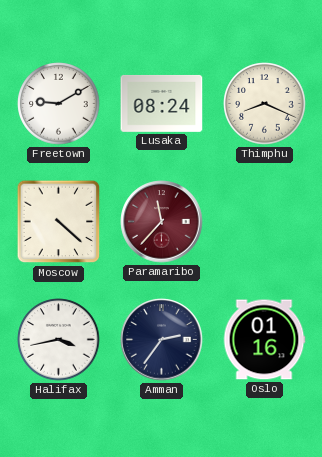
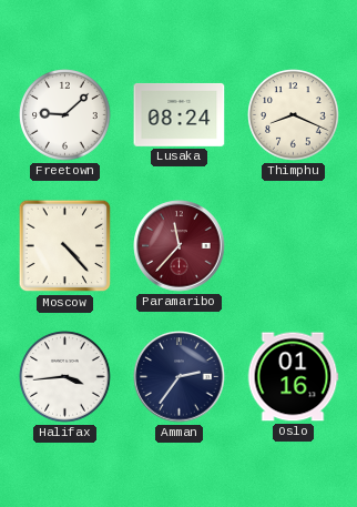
Freetown: 9:10 -> 9:08 (65, 115)
Moscow: 4:22 -> 4:23 (65, 246)
Halifax: 3:43 -> 3:44 (65, 377)
